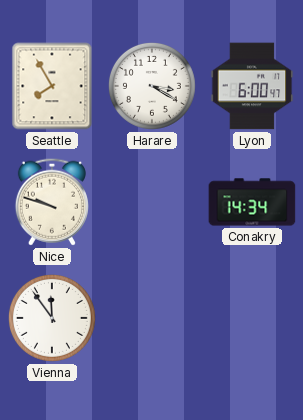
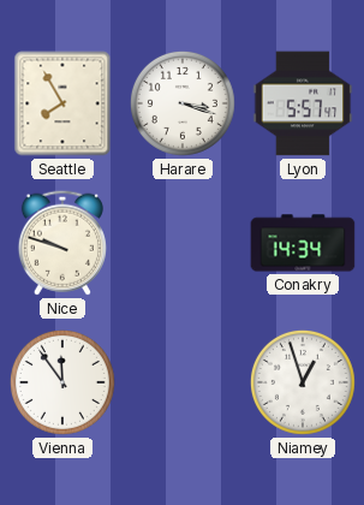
Harare: 3:20 -> 3:18 (183, 103)
Lyon: 6:00 -> 5:57 (303, 103)
Niamey: none -> 12:57 (303, 382)
